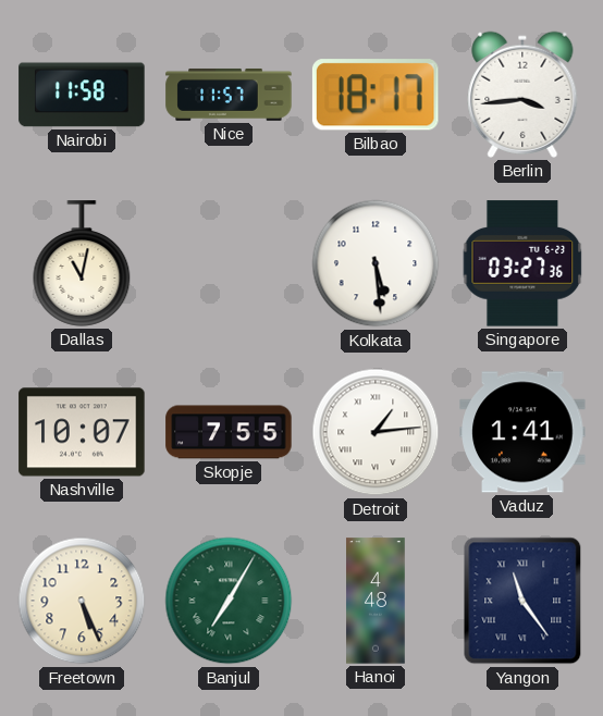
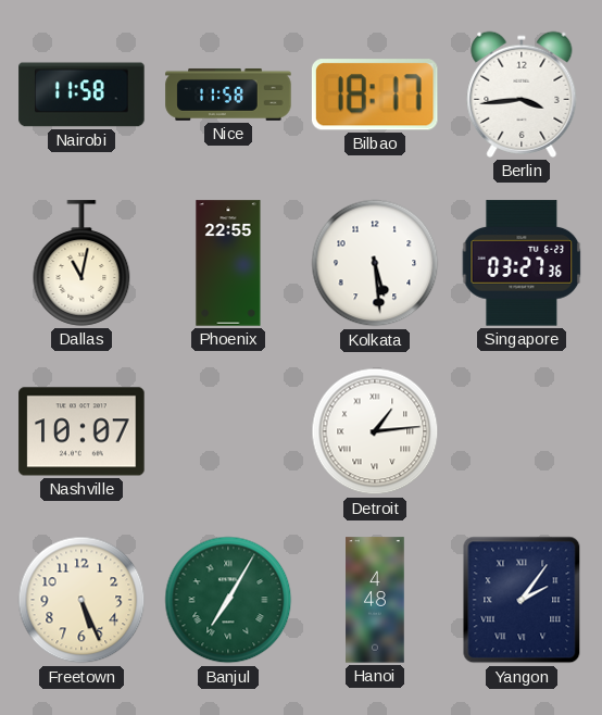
Nice: 11:57 -> 11:58 (228, 95)
Phoenix: none -> 22:55 (228, 263)
Skopje: 7:55 -> none (229, 432)
Vaduz: 1:41 -> none (522, 432)
Yangon: 11:24 -> 2:06 (522, 600)
